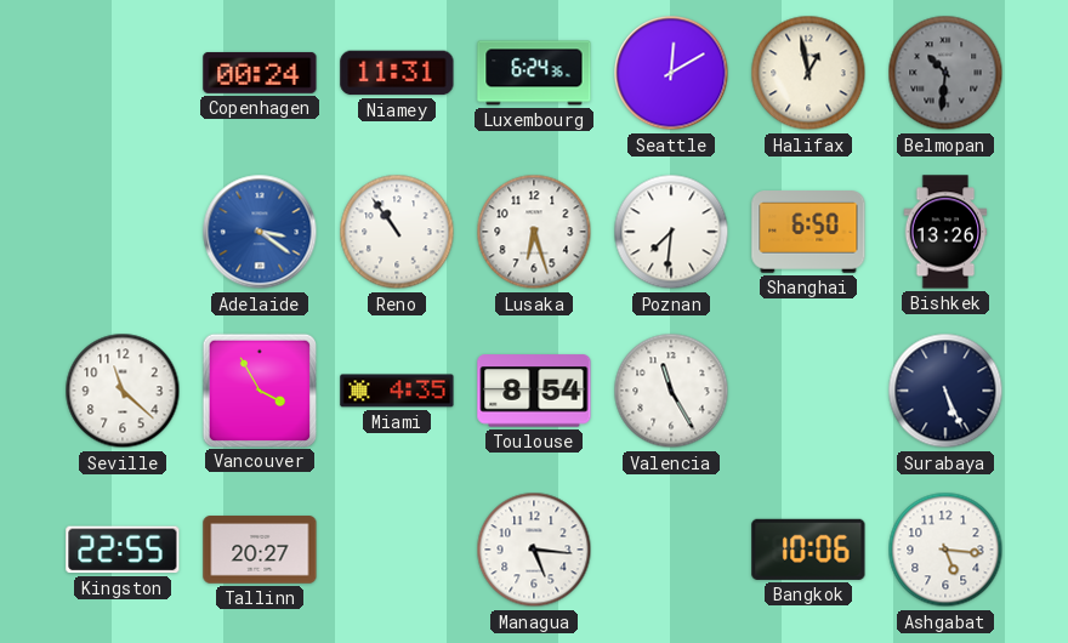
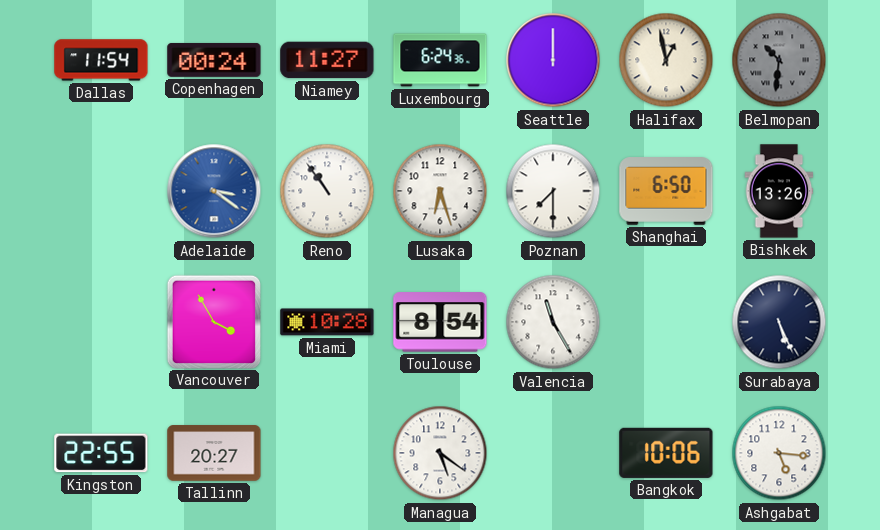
Dallas: none -> 11:54 (101, 60)
Niamey: 11:31 -> 11:27 (327, 60)
Seattle: 12:10 -> 12:00 (553, 60)
Poznan: 7:31 -> 7:30 (553, 191)
Seville: 11:22 -> none (123, 391)
Miami: 4:35 -> 10:28 (327, 322)
Managua: 5:16 -> 5:21 (440, 453)
